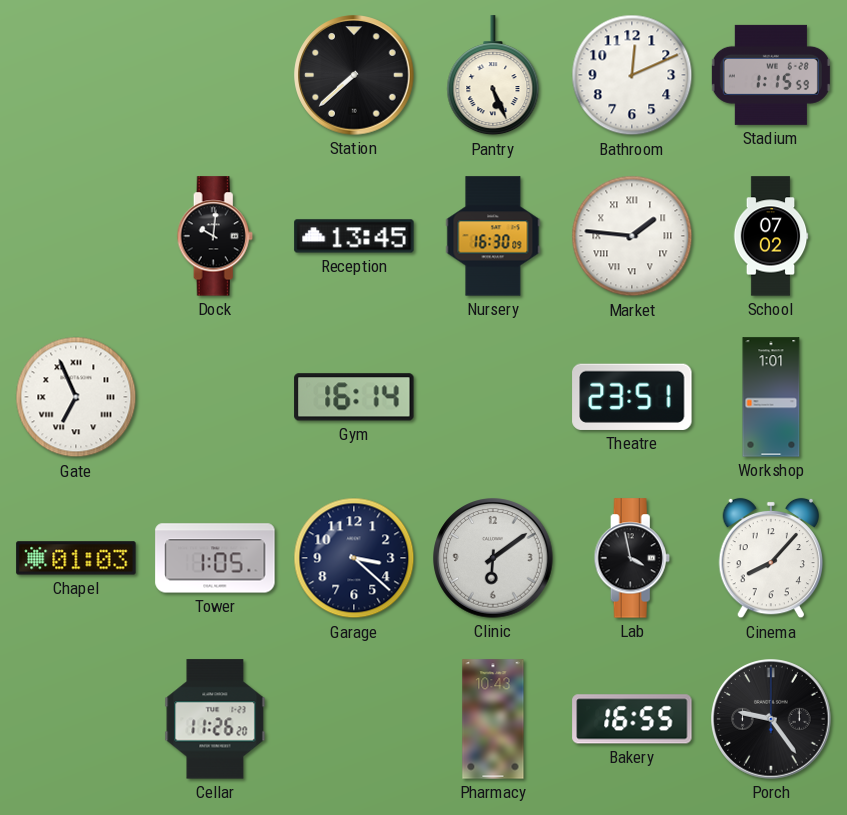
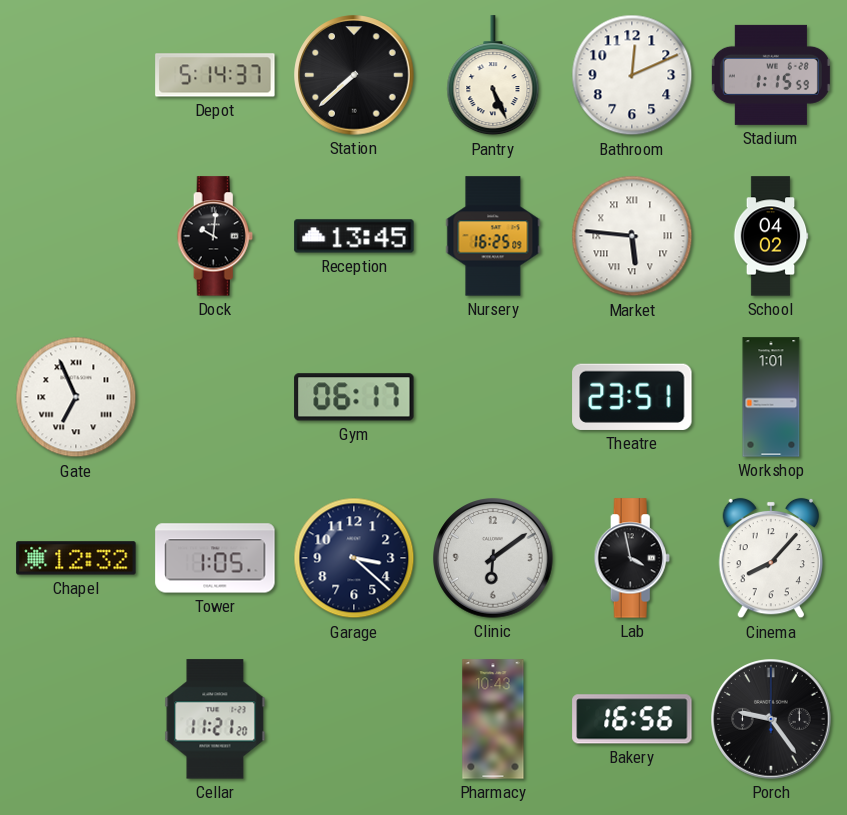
Depot: none -> 5:14 (215, 75)
Nursery: 16:30 -> 16:25 (493, 236)
Market: 1:46 -> 5:46 (632, 236)
School: 07:02 -> 04:02 (771, 236)
Gym: 16:14 -> 06:17 (354, 397)
Chapel: 01:03 -> 12:32 (76, 558)
Cellar: 11:26 -> 11:21 (215, 719)
Bakery: 16:55 -> 16:56 (632, 719)
